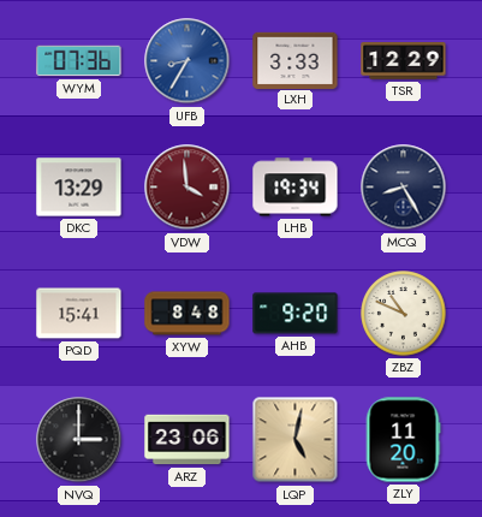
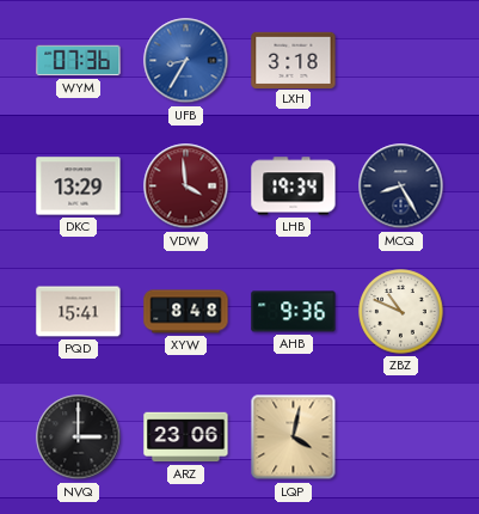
LXH: 3:33 -> 3:18 (294, 60)
TSR: 12:29 -> none (404, 61)
AHB: 9:20 -> 9:36 (294, 312)
LQP: 5:02 -> 4:02 (294, 437)
ZLY: 11:20 -> none (403, 440)
